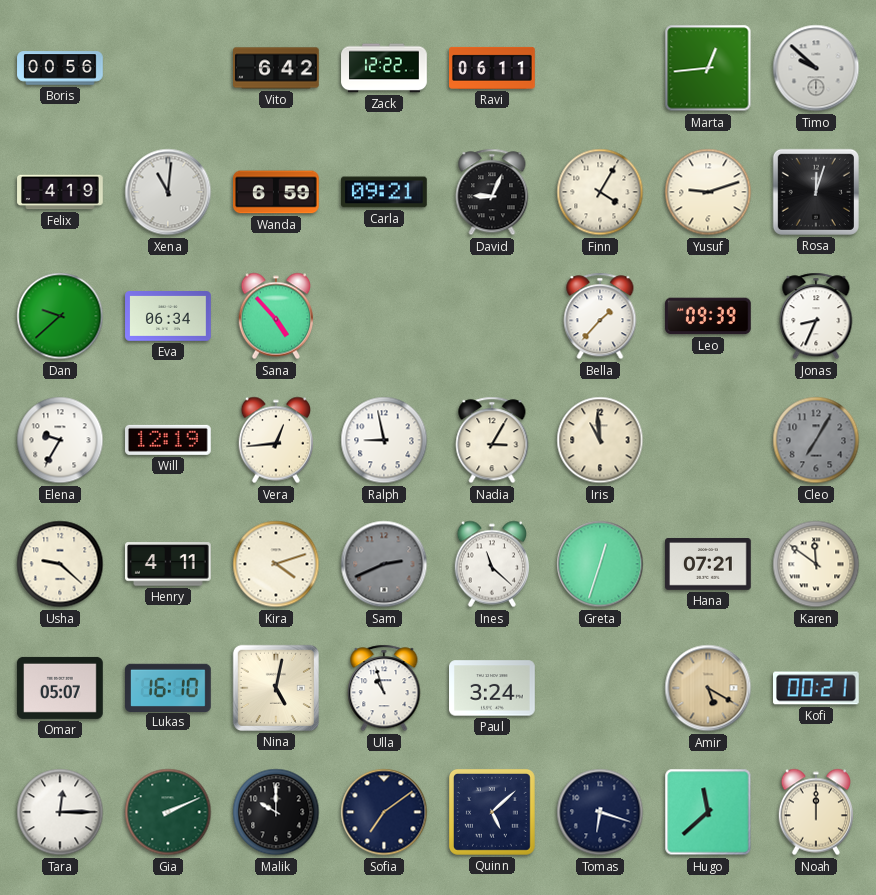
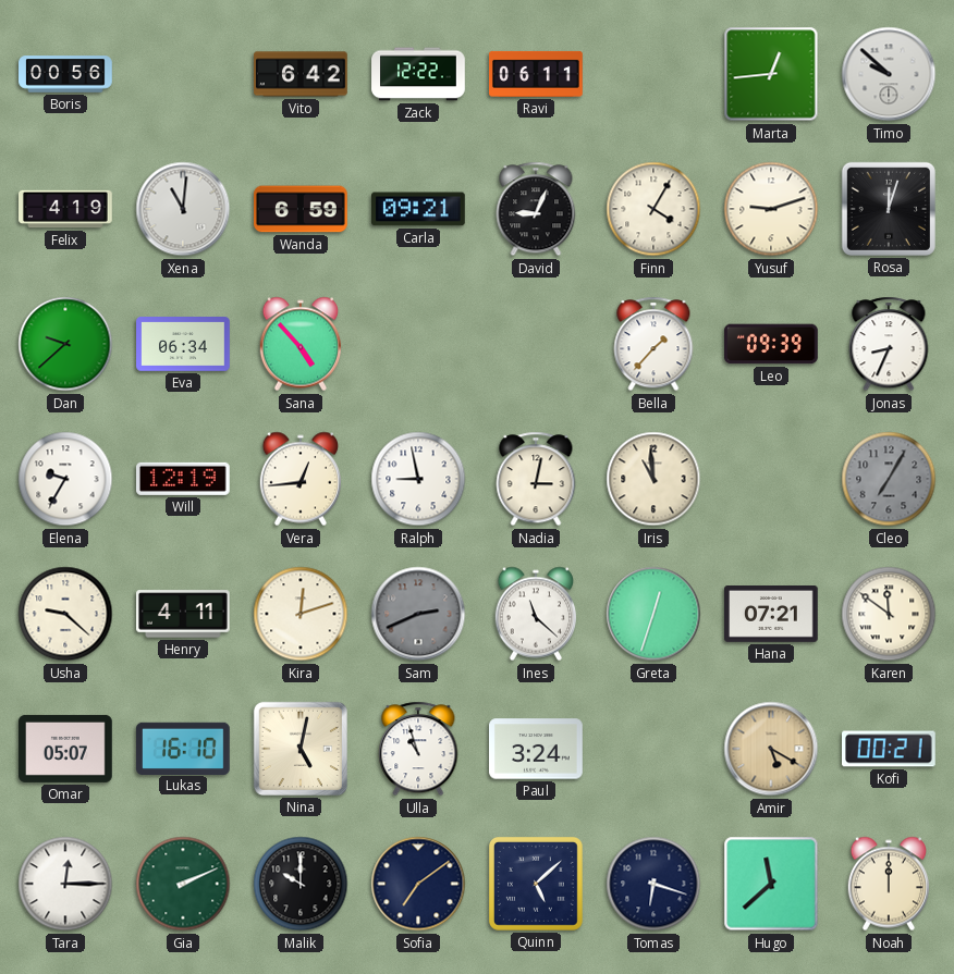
Nadia: 3:05 -> 3:02 (536, 479)
Kira: 4:12 -> 12:12 (301, 614)
